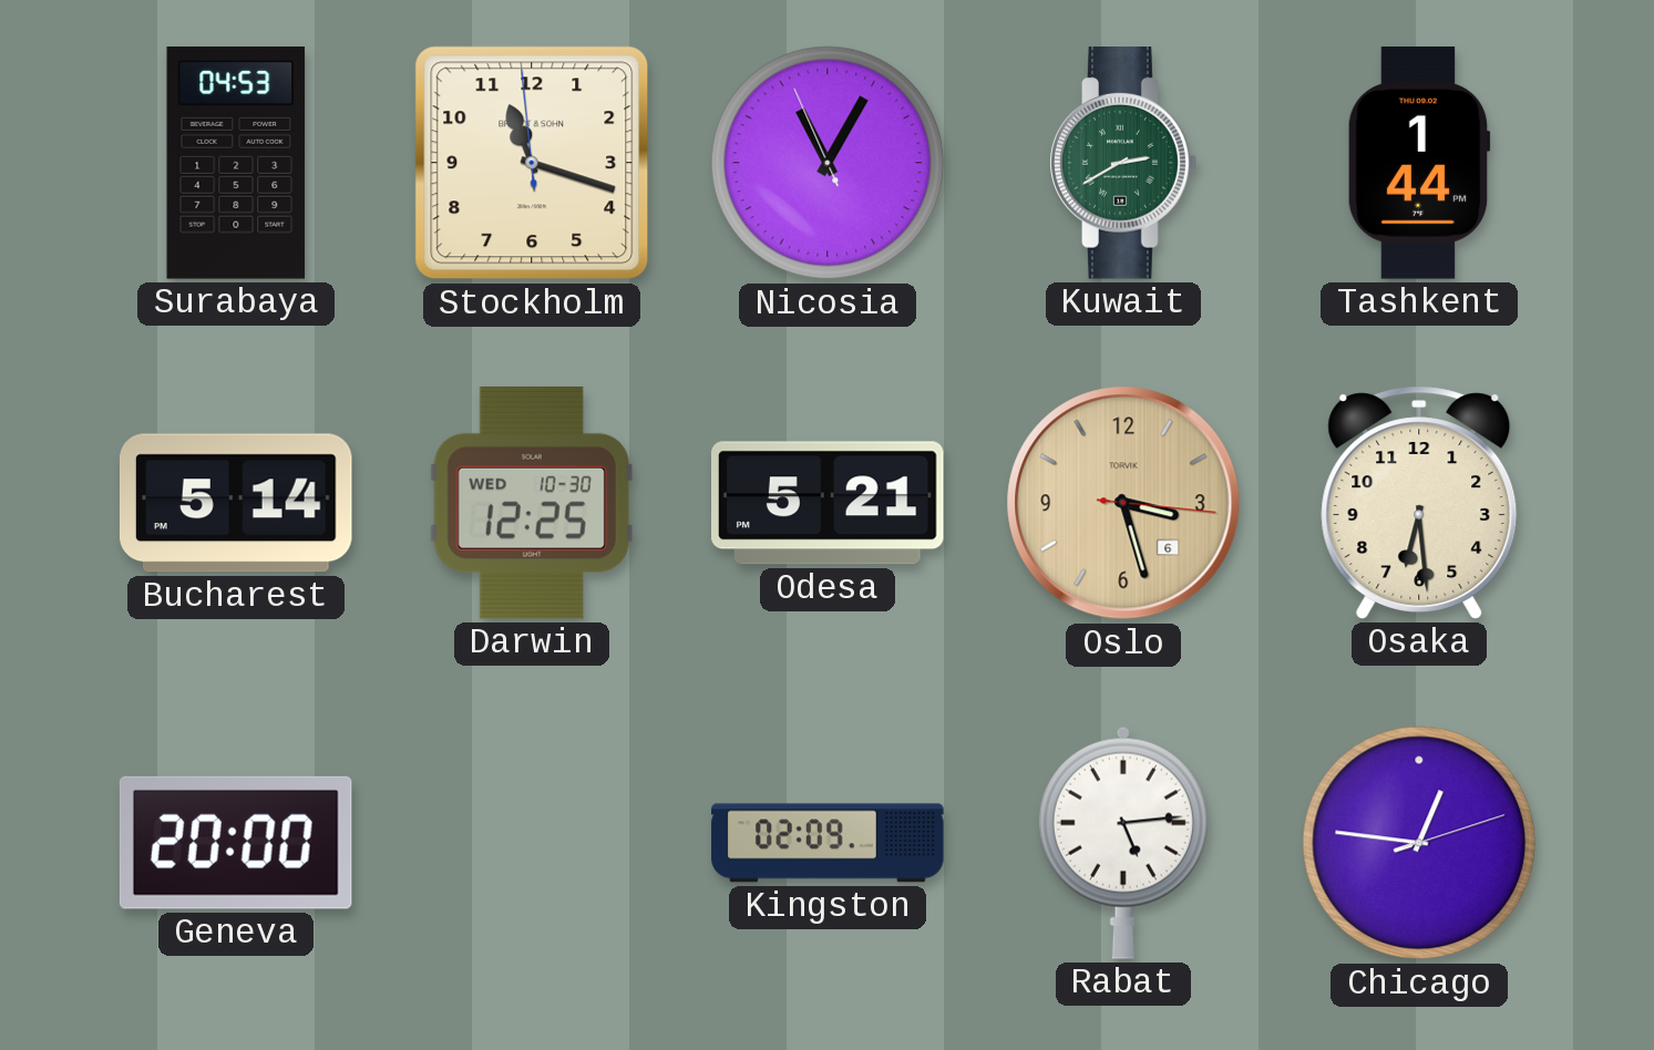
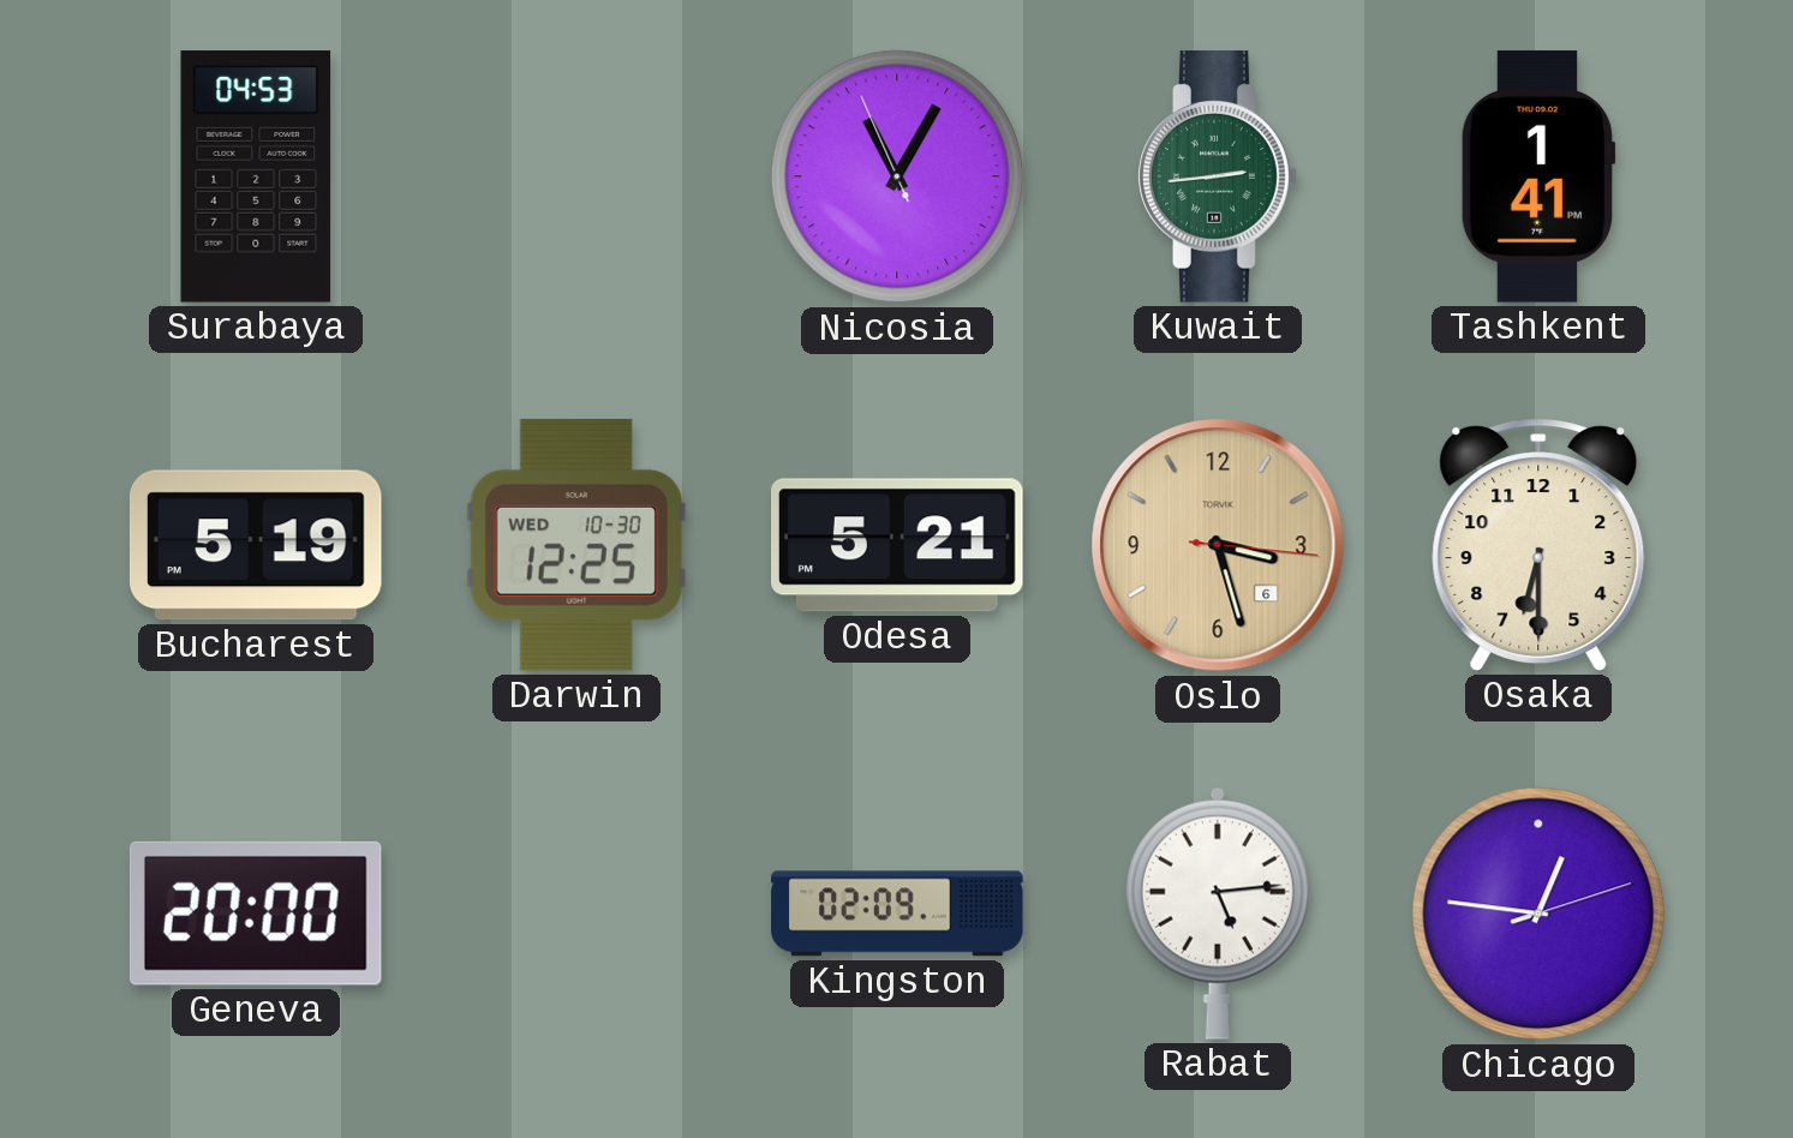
Stockholm: 11:17 -> none (532, 163)
Kuwait: 2:40 -> 2:44 (1218, 176)
Tashkent: 1:44 -> 1:41 (1538, 176)
Bucharest: 5:14 -> 5:19 (256, 545)
Osaka: 6:29 -> 6:30 (1538, 545)
